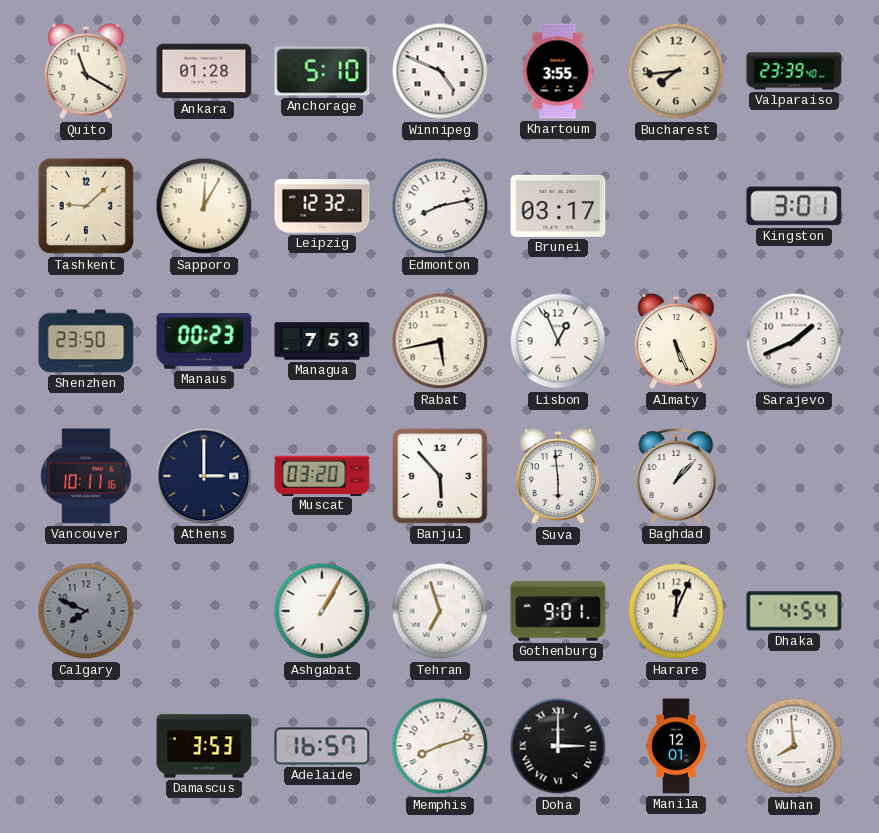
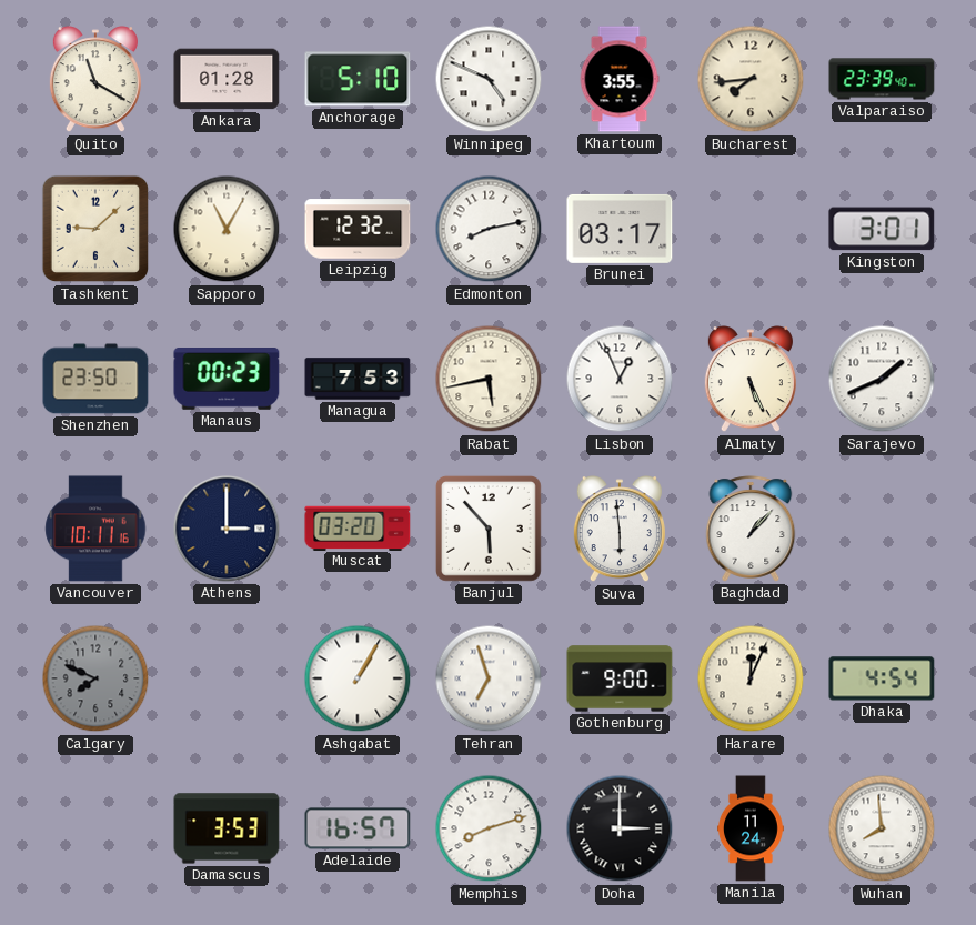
Sapporo: 12:05 -> 11:05 (227, 229)
Gothenburg: 9:01 -> 9:00 (620, 678)
Manila: 12:01 -> 11:24 (752, 828)
